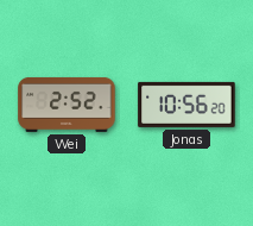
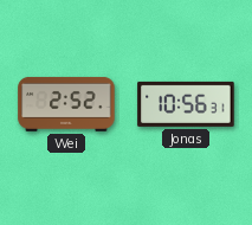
Jonas: 10:56:20 -> 10:56:31 (186, 104)
